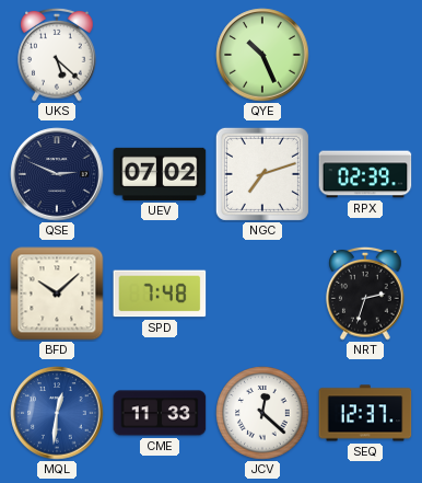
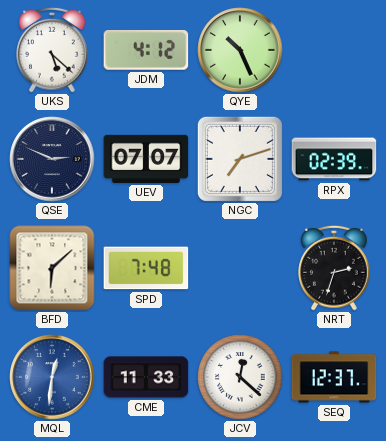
JDM: none -> 4:12 (146, 51)
UEV: 07:02 -> 07:07 (146, 159)
BFD: 10:08 -> 6:08 (52, 268)
